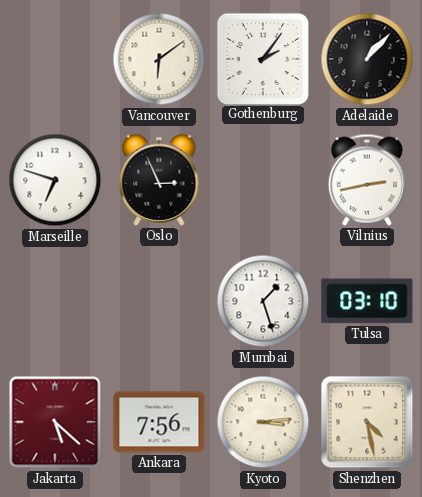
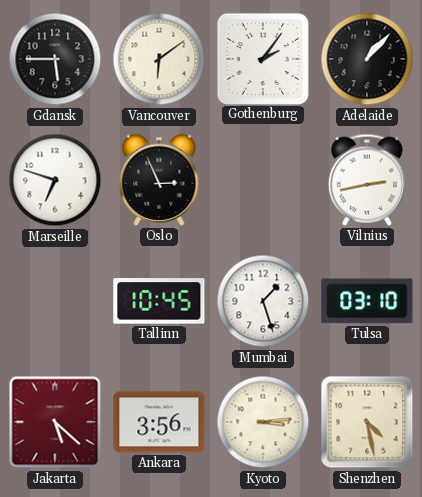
Gdansk: none -> 5:45 (55, 59)
Tallinn: none -> 10:45 (159, 301)
Ankara: 7:56 -> 3:56 (159, 422)
